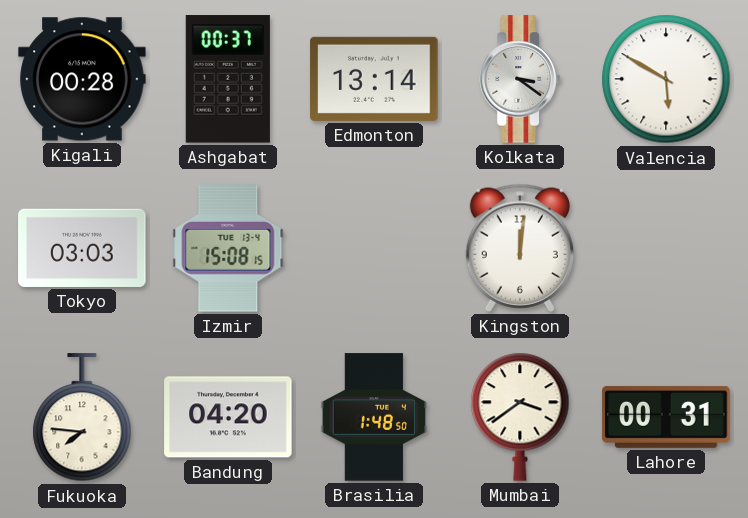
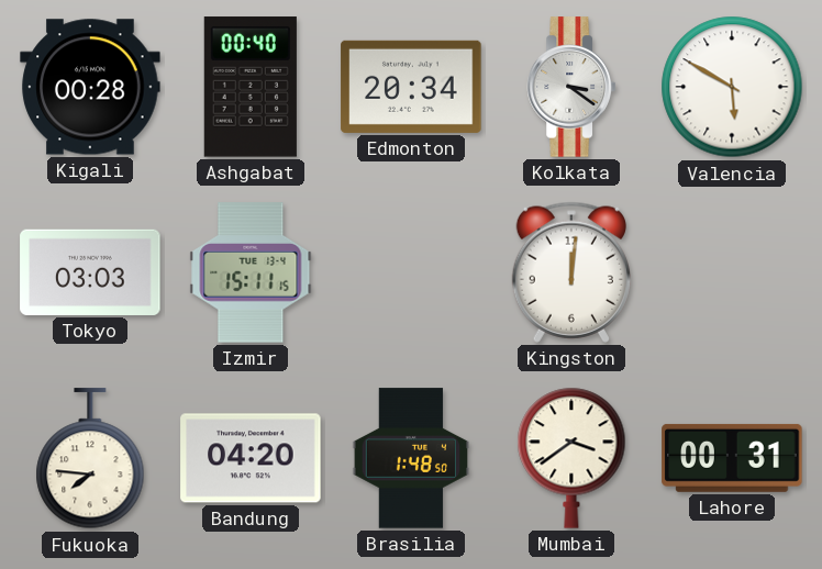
Ashgabat: 00:37 -> 00:40 (251, 87)
Edmonton: 13:14 -> 20:34 (411, 87)
Izmir: 15:08 -> 15:11 (251, 272)
